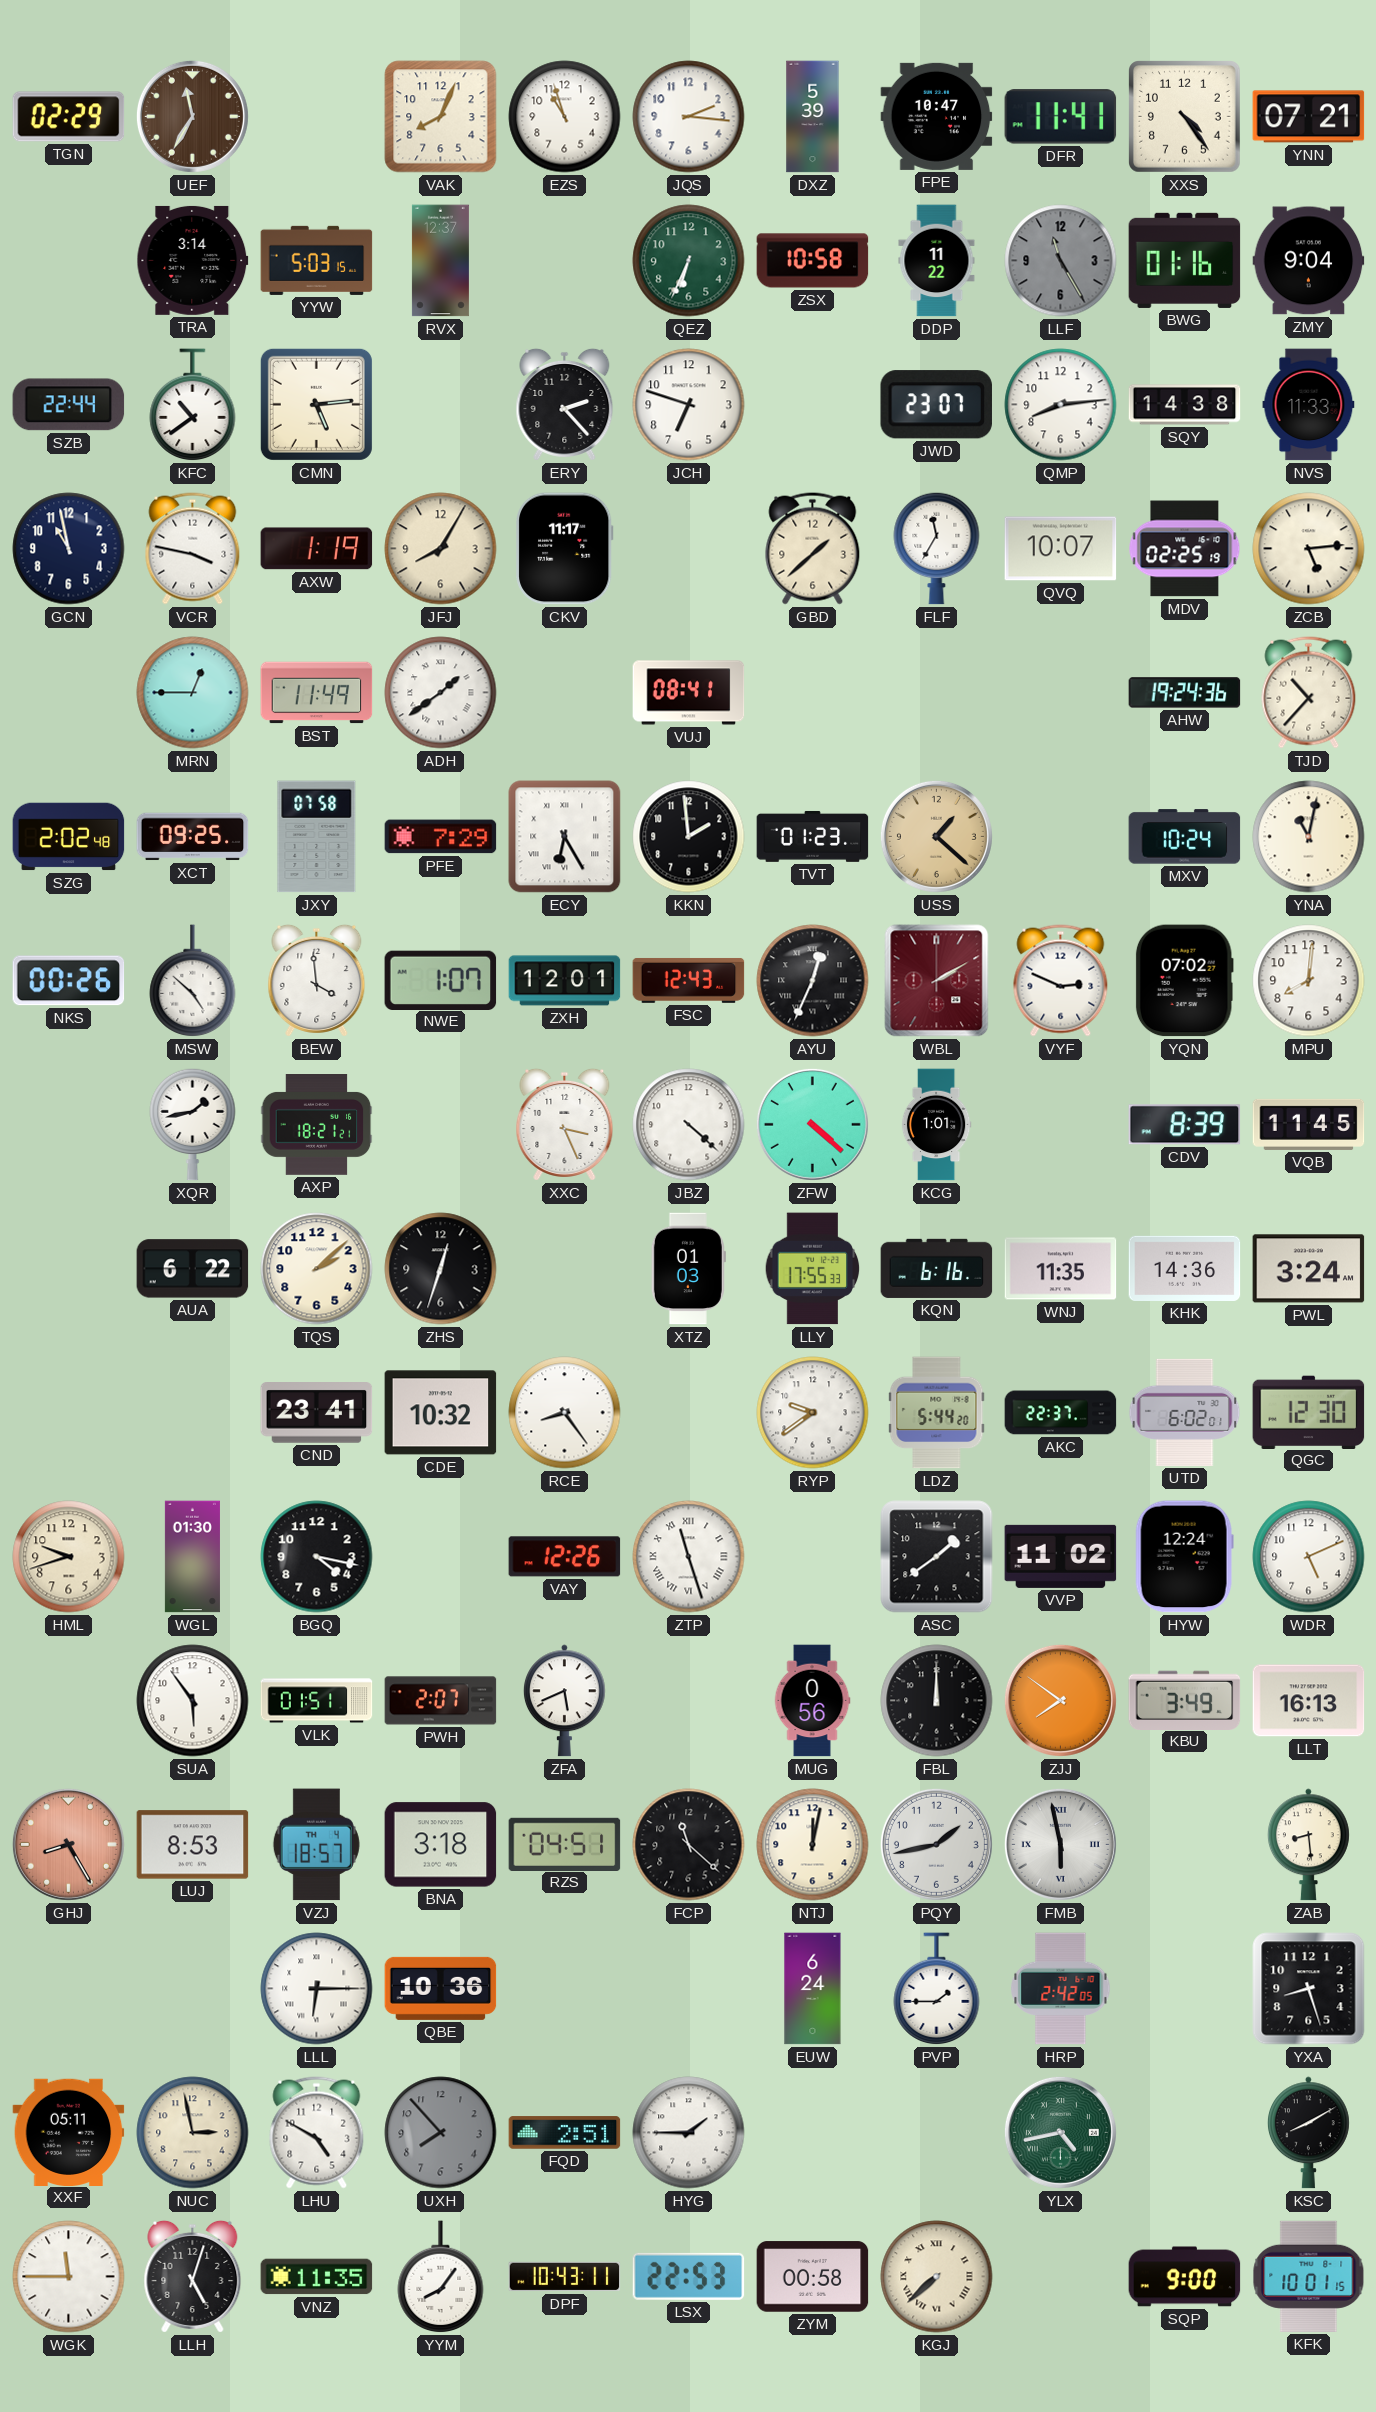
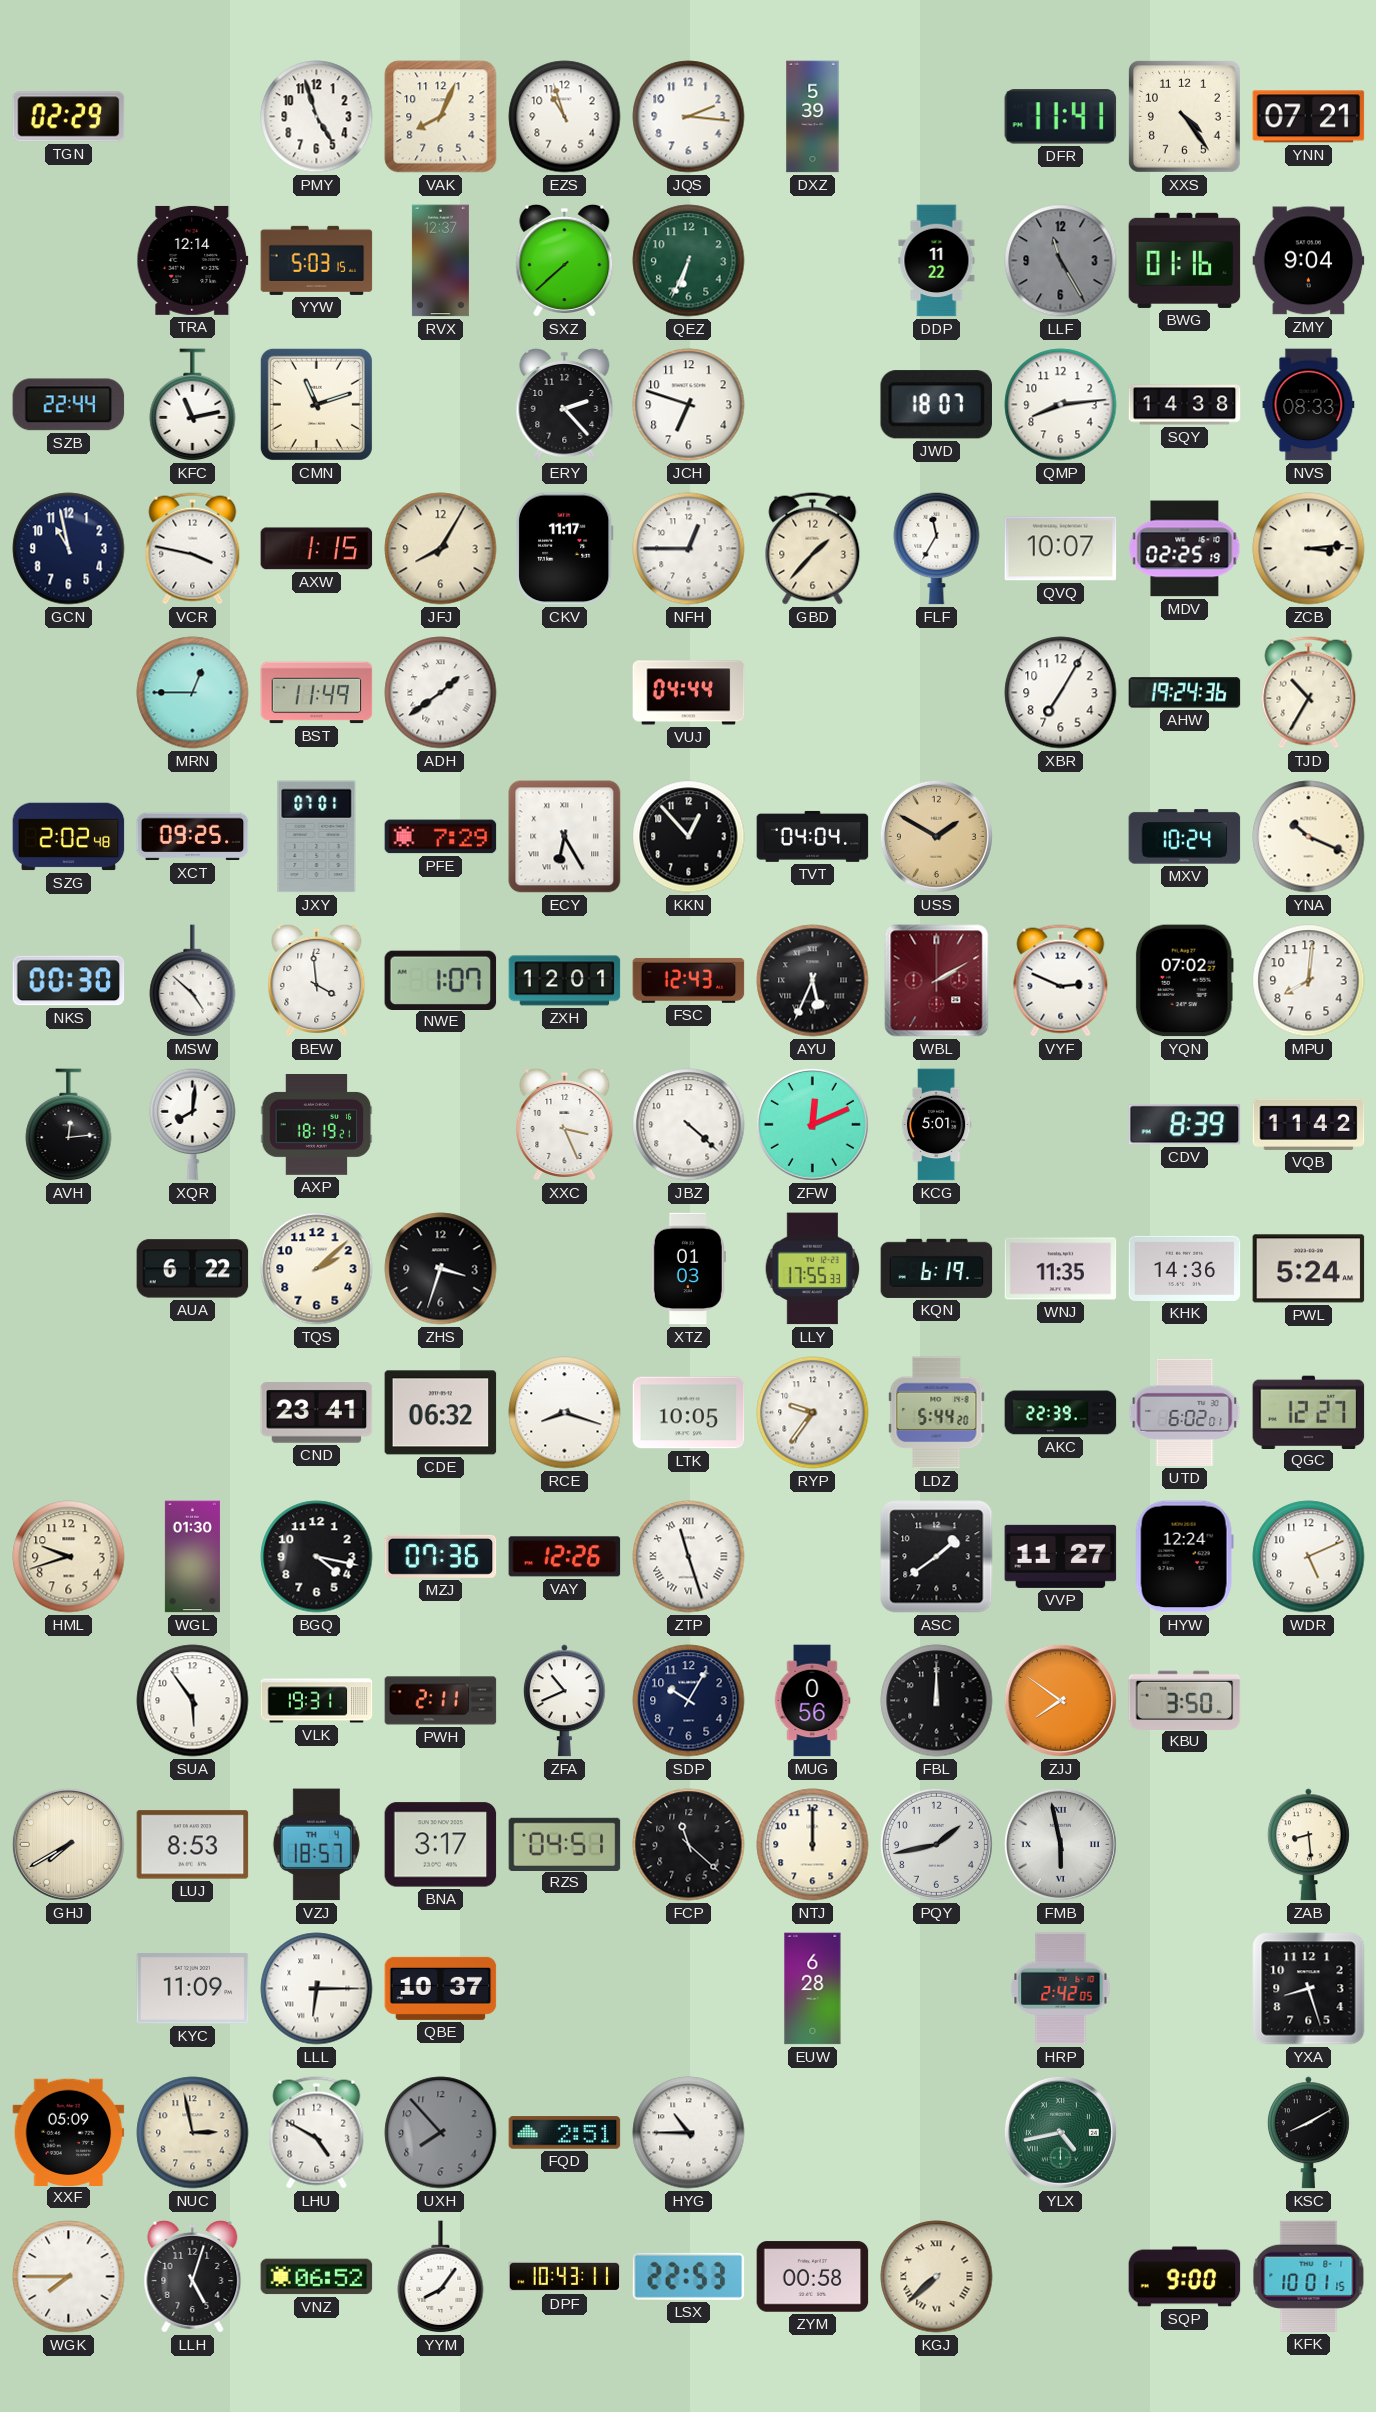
UEF: 11:35 -> none (192, 116)
PMY: none -> 4:57 (317, 117)
FPE: 10:47 -> none (937, 116)
TRA: 3:14 -> 12:14 (193, 260)
SXZ: none -> 7:38 (565, 260)
ZSX: 10:58 -> none (813, 261)
KFC: 10:39 -> 11:13 (193, 405)
CMN: 5:14 -> 11:12 (316, 404)
JWD: 23:07 -> 18:07 (936, 405)
NVS: 11:33 -> 08:33 (1309, 405)
AXW: 1:19 -> 1:15 (317, 549)
NFH: none -> 12:45 (689, 549)
GBD: 1:38 -> 1:37 (813, 549)
ZCB: 5:14 -> 3:14 (1309, 549)
VUJ: 08:41 -> 04:44 (689, 693)
XBR: none -> 7:05 (1061, 693)
TJD: 10:37 -> 10:35 (1309, 693)
JXY: 07:58 -> 07:01 (317, 837)
KKN: 1:59 -> 12:53 (689, 837)
TVT: 01:23 -> 04:04 (813, 836)
USS: 1:22 -> 1:50 (936, 836)
YNA: 11:02 -> 10:19 (1309, 837)
NKS: 00:26 -> 00:30 (69, 981)
AYU: 12:34 -> 5:34 (813, 981)
AVH: none -> 12:14 (69, 1125)
XQR: 1:43 -> 8:01 (193, 1124)
AXP: 18:21 -> 18:19 (317, 1125)
ZFW: 4:22 -> 12:11 (812, 1124)
KCG: 1:01 -> 5:01 (936, 1125)
VQB: 11:45 -> 11:42 (1309, 1124)
ZHS: 12:33 -> 3:33 (441, 1269)
KQN: 6:16 -> 6:19 (937, 1268)
PWL: 3:24 -> 5:24 (1309, 1269)
CDE: 10:32 -> 06:32 (441, 1413)
RCE: 8:24 -> 8:18 (565, 1413)
LTK: none -> 10:05 (689, 1413)
RYP: 9:39 -> 9:36 (813, 1413)
AKC: 22:37 -> 22:39 (1061, 1413)
QGC: 12:30 -> 12:27 (1309, 1412)
MZJ: none -> 07:36 (441, 1556)
VVP: 11:02 -> 11:27 (1061, 1556)
VLK: 01:51 -> 19:31 (317, 1701)
PWH: 2:07 -> 2:11 (441, 1701)
ZFA: 5:41 -> 10:41 (564, 1701)
SDP: none -> 10:05 (689, 1701)
KBU: 3:49 -> 3:50 (1185, 1700)
LLT: 16:13 -> none (1309, 1701)
GHJ: 8:25 -> 7:40 (68, 1844)
GHJ dial: salmon -> cream (68, 1844)
BNA: 3:18 -> 3:17 (441, 1845)
NTJ: 12:02 -> 12:00 (813, 1845)
KYC: none -> 11:09 (193, 1989)
QBE: 10:36 -> 10:37 (441, 1988)
EUW: 6:24 -> 6:28 (813, 1989)
PVP: 1:45 -> none (937, 1989)
XXF: 05:11 -> 05:09 (69, 2132)
HYG: 1:45 -> 10:45 (689, 2133)
WGK: 11:45 -> 7:45 (69, 2277)
VNZ: 11:35 -> 06:52 (317, 2277)
